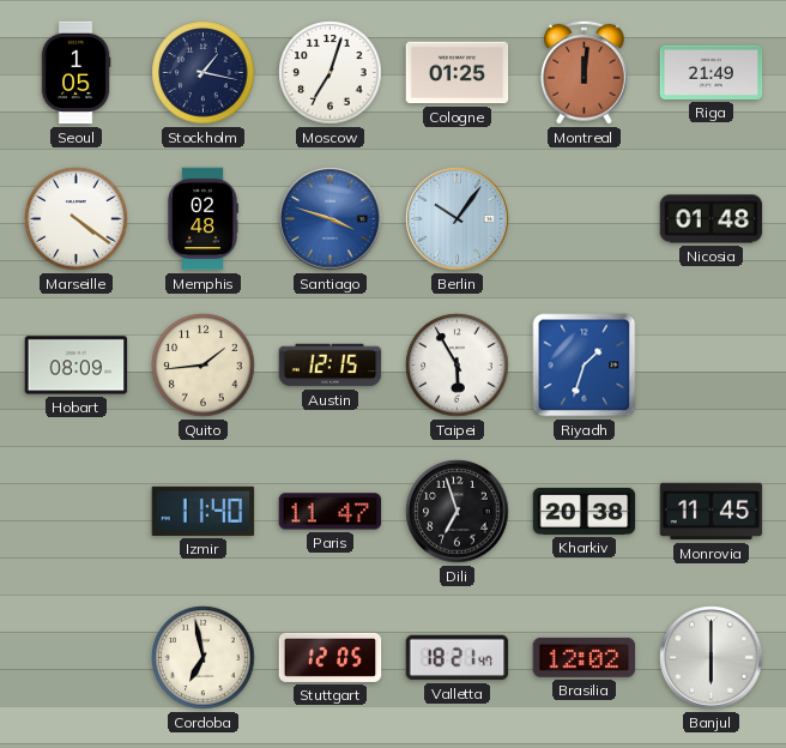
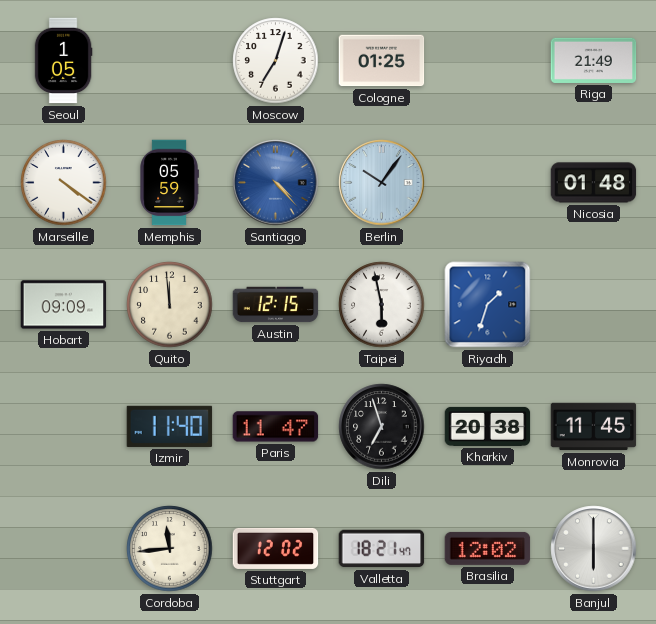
Stockholm: 1:17 -> none (204, 73)
Montreal: 12:01 -> none (585, 72)
Memphis: 02:48 -> 05:59 (169, 183)
Santiago: 3:48 -> 4:23 (276, 183)
Hobart: 08:09 -> 09:09 (64, 305)
Quito: 1:44 -> 11:59 (170, 305)
Taipei: 5:55 -> 5:58 (382, 305)
Cordoba: 6:58 -> 11:44 (170, 549)
Stuttgart: 12:05 -> 12:02 (276, 548)
